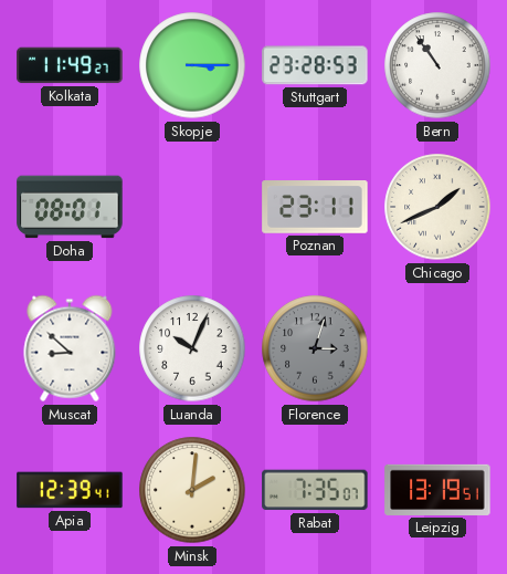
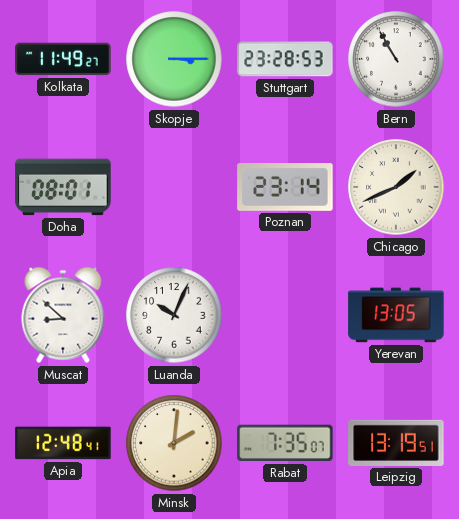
Bern: 10:54 -> 10:55 (396, 59)
Poznan: 23:11 -> 23:14 (285, 188)
Florence: 3:03 -> none (315, 348)
Yerevan: none -> 13:05 (396, 315)
Apia: 12:39 -> 12:48 (63, 443)
